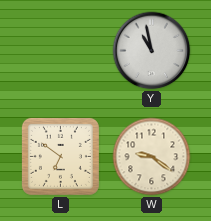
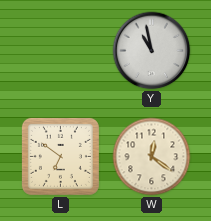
W: 9:21 -> 12:21 (152, 157)
